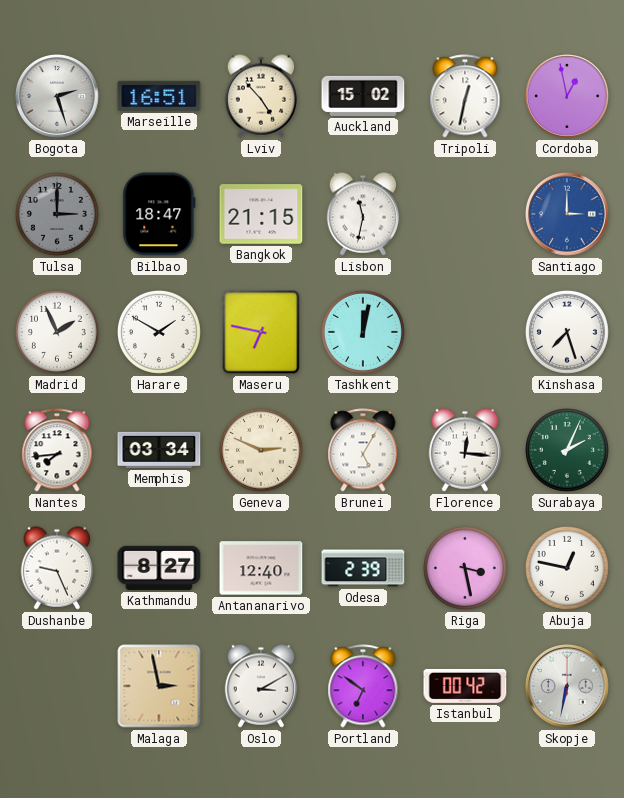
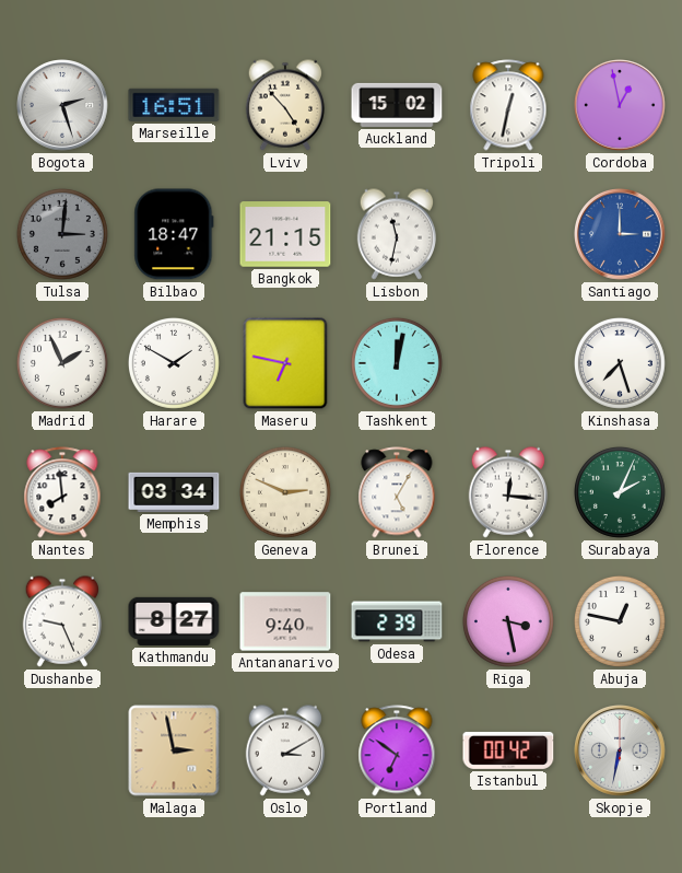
Tulsa: 3:00 -> 3:01 (62, 234)
Nantes: 7:44 -> 7:59 (62, 492)
Antananarivo: 12:40 -> 9:40 (285, 621)
